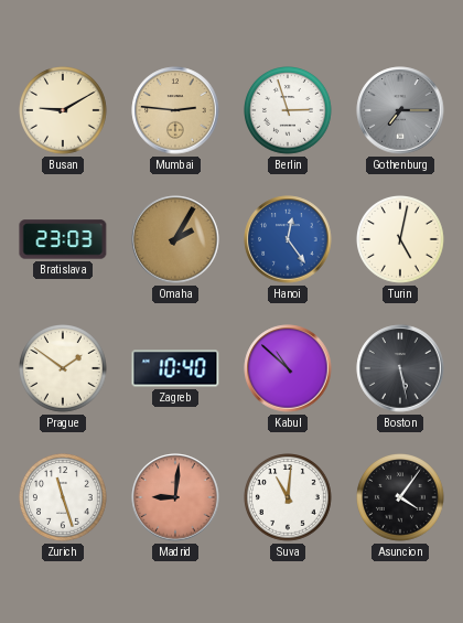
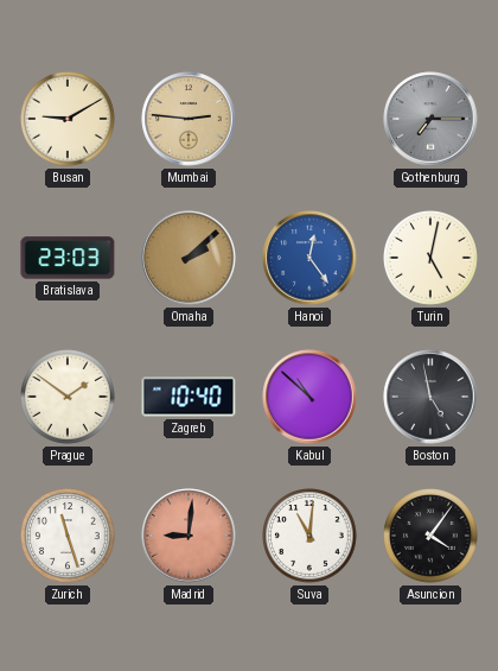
Berlin: 2:57 -> none (289, 111)
Omaha: 2:05 -> 2:08 (189, 258)
Boston: 5:28 -> 4:58 (430, 397)
